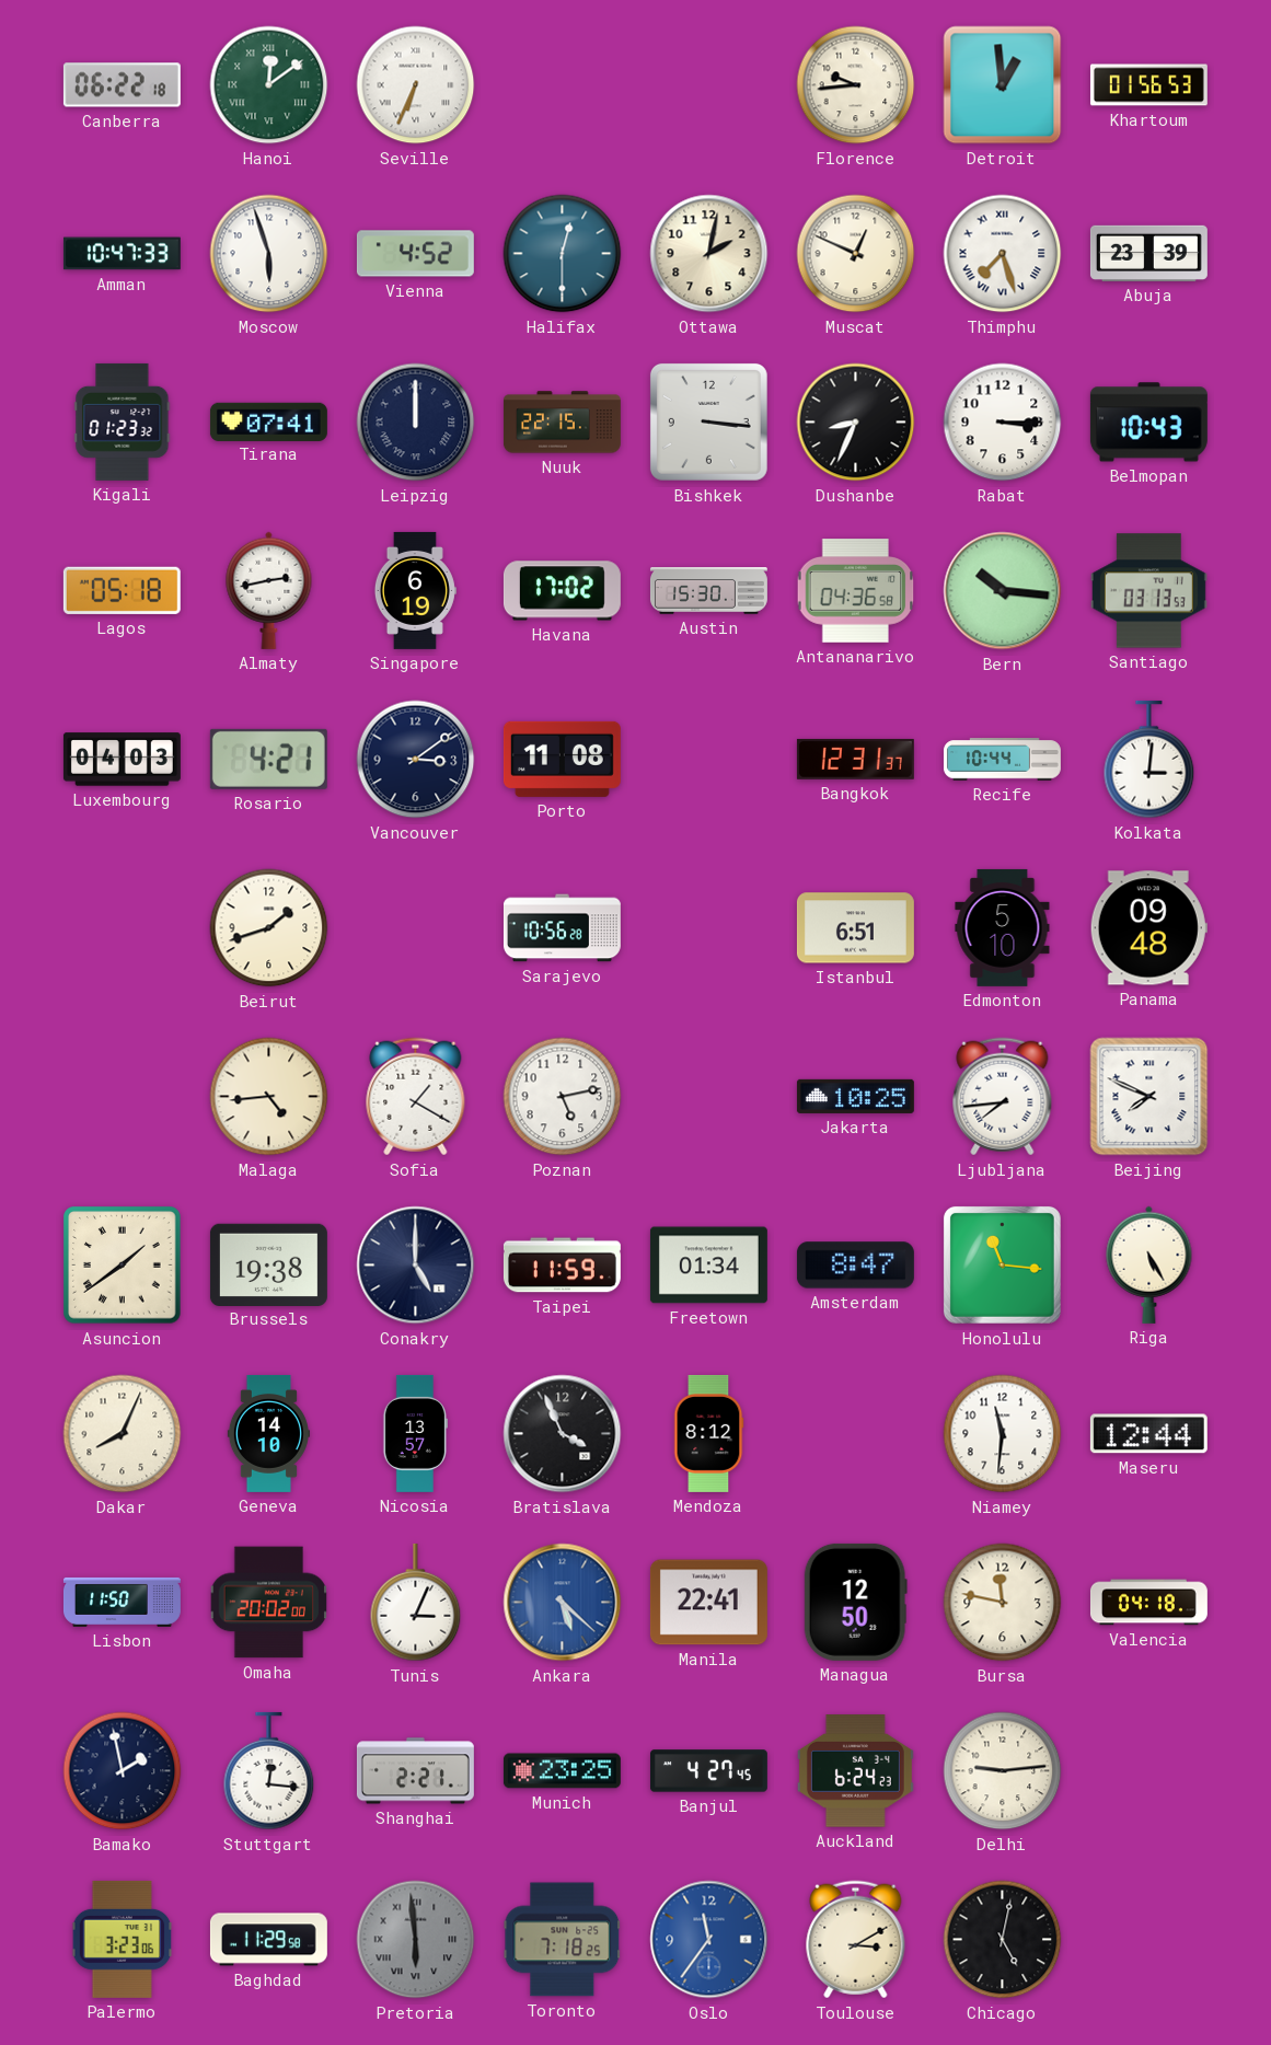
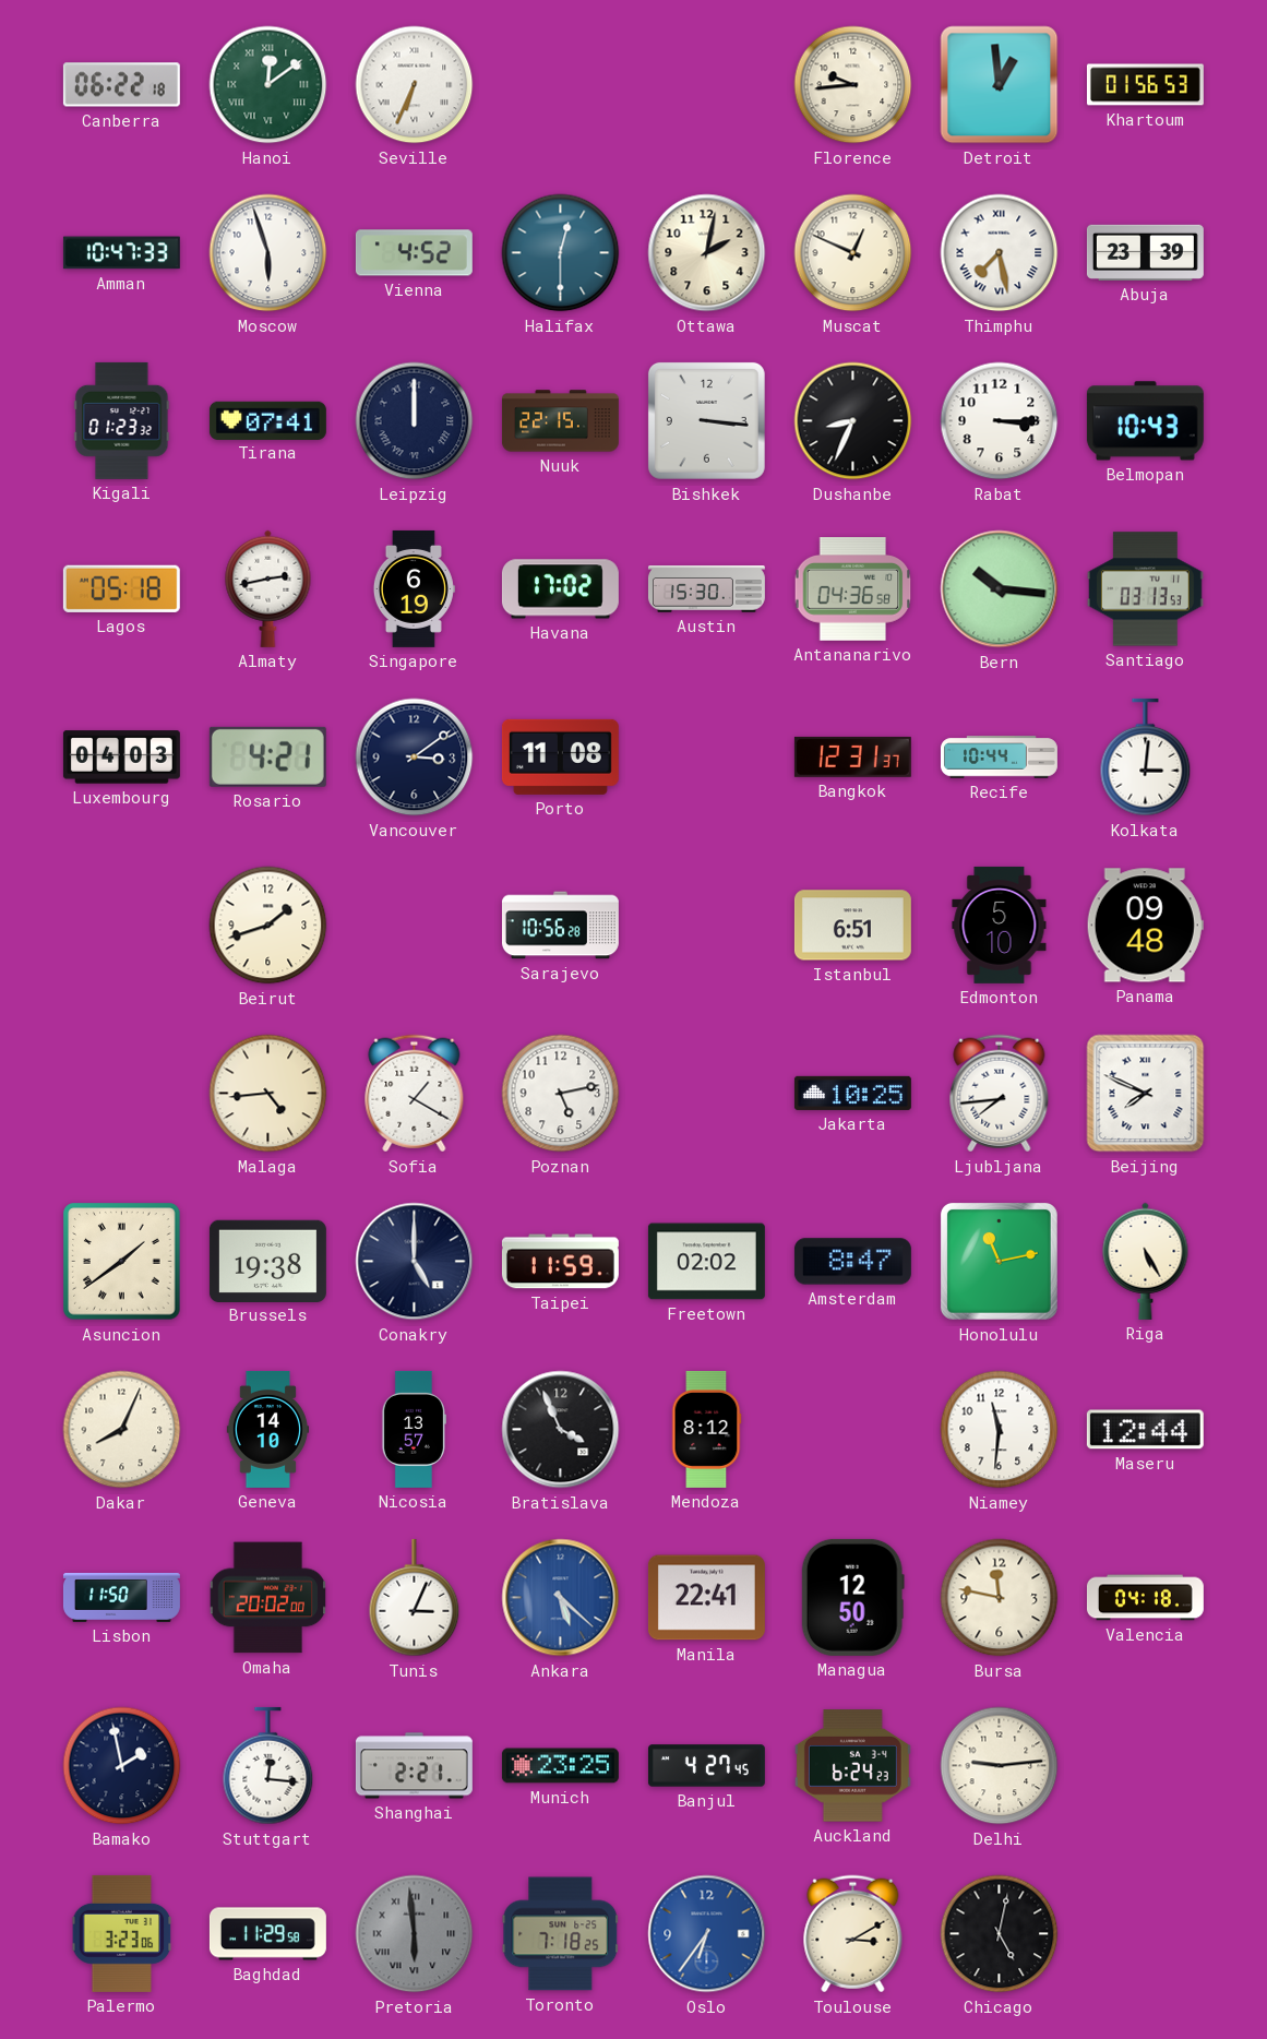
Thimphu: 7:27 -> 7:28 (1000, 253)
Freetown: 01:34 -> 02:02 (706, 1262)
Honolulu: 11:16 -> 11:13 (999, 1261)
Oslo: 11:36 -> 6:36 (707, 1934)
